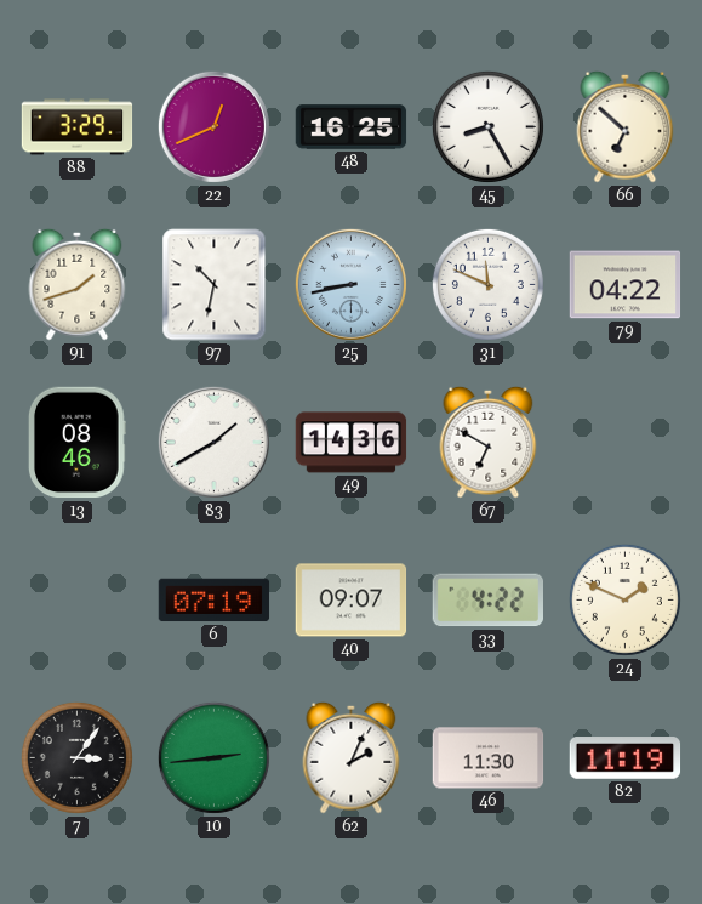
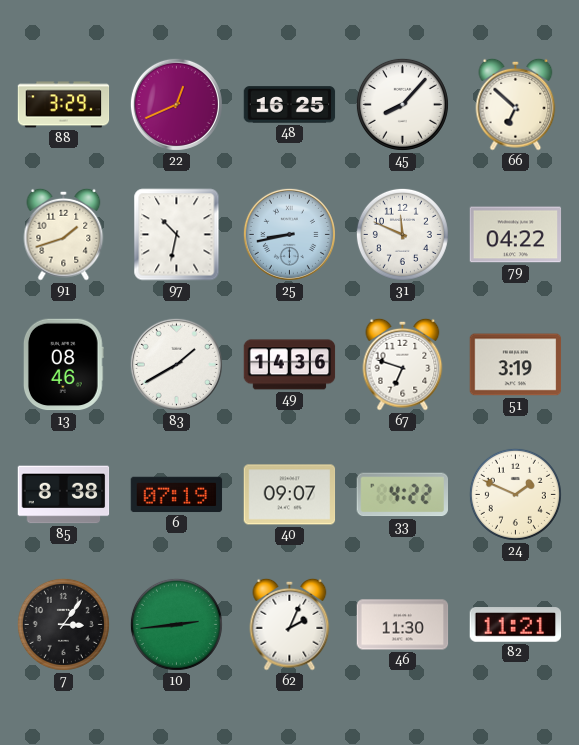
45: 8:25 -> 8:07 (402, 104)
67: 6:50 -> 6:48 (403, 364)
51: none -> 3:19 (516, 365)
85: none -> 8:38 (64, 495)
82: 11:19 -> 11:21 (516, 625)
